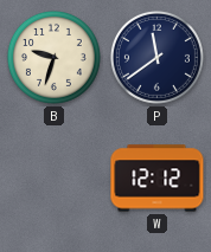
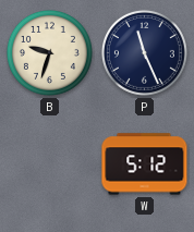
P: 11:39 -> 11:26 (144, 52)
W: 12:12 -> 5:12 (145, 164)
